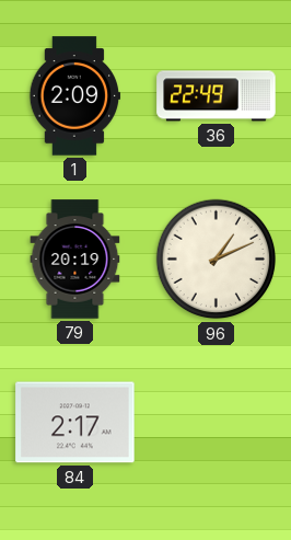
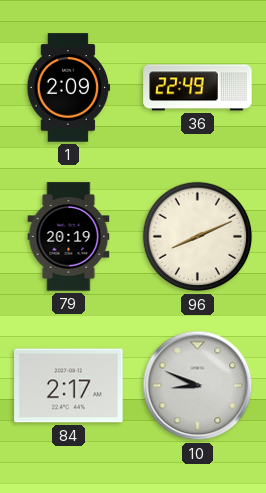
96: 1:11 -> 8:11 (198, 237)
10: none -> 8:49 (198, 386)
